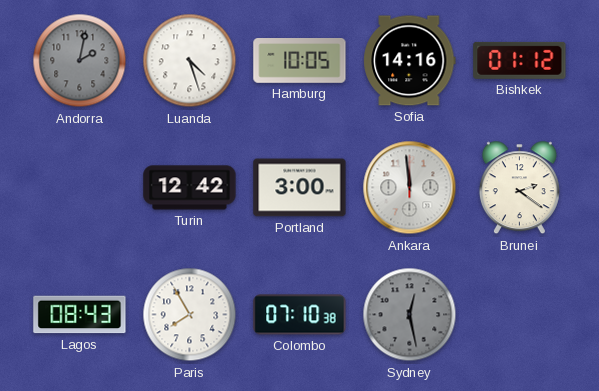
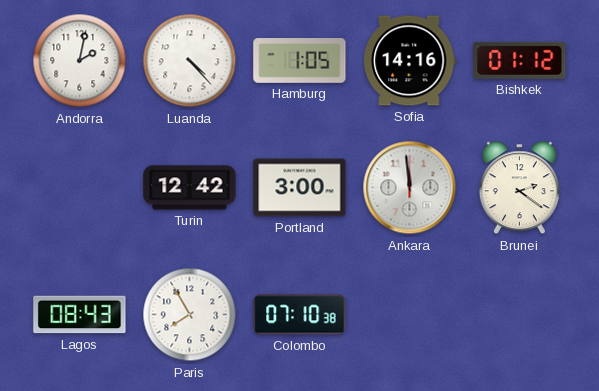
Andorra dial: grey -> white (80, 61)
Luanda: 4:27 -> 4:23 (190, 61)
Hamburg: 10:05 -> 1:05 (300, 61)
Sydney: 12:28 -> none (410, 315)
